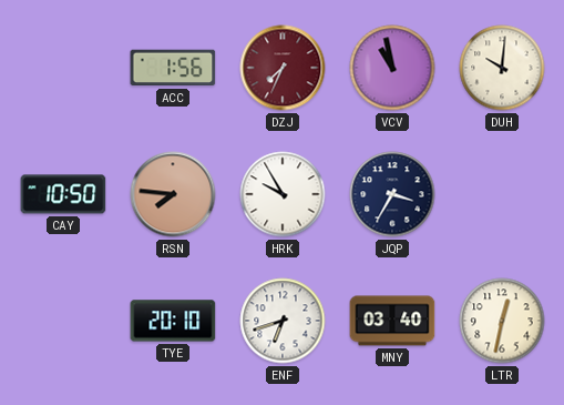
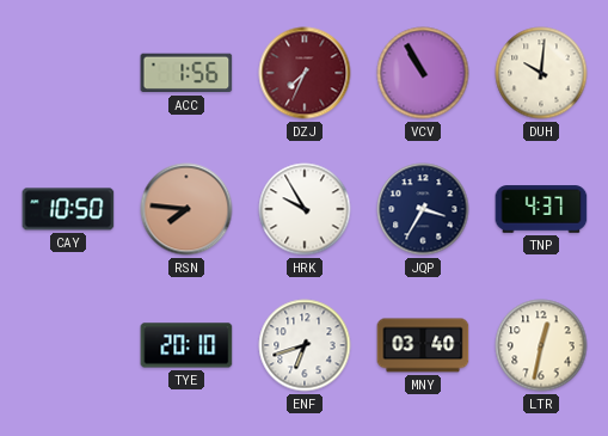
VCV: 10:58 -> 10:55 (423, 73)
TNP: none -> 4:37 (541, 209)
